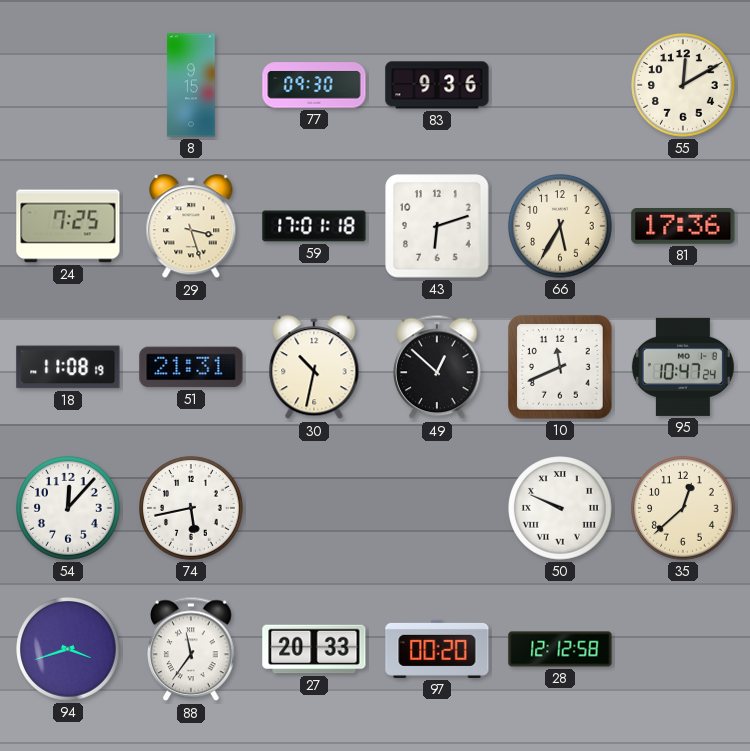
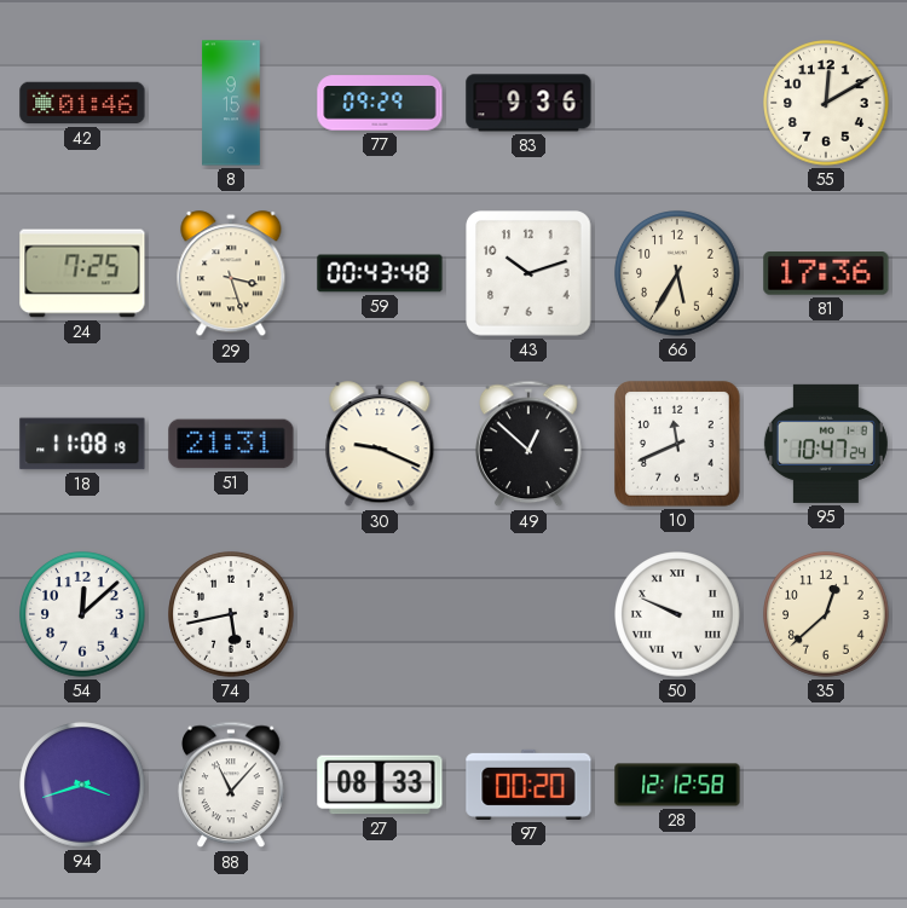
42: none -> 01:46 (82, 103)
77: 09:30 -> 09:29 (380, 103)
59: 17:01 -> 00:43 (380, 273)
43: 6:12 -> 10:12 (528, 273)
30: 10:32 -> 9:19 (380, 445)
54: 12:07 -> 12:08 (82, 614)
88: 11:36 -> 11:07 (231, 785)
27: 20:33 -> 08:33 (380, 785)
